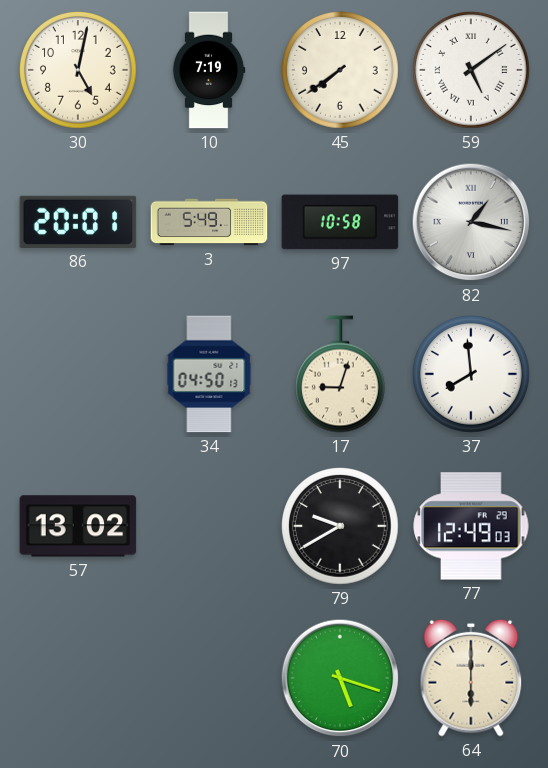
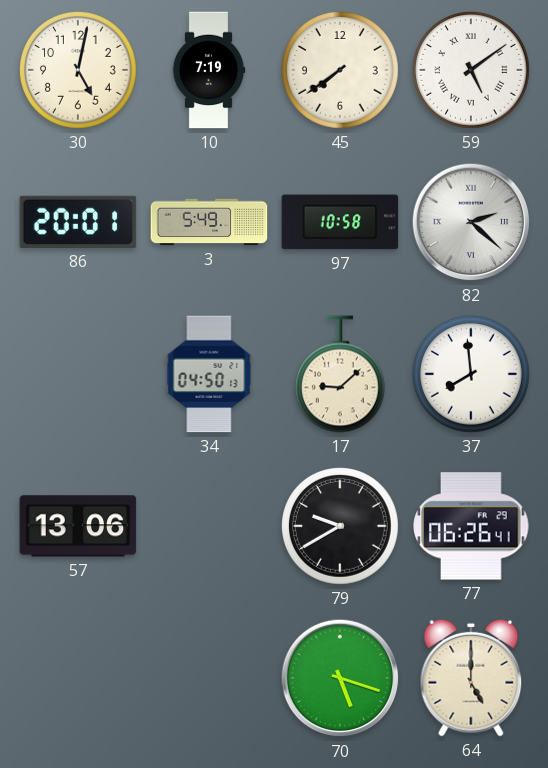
82: 1:17 -> 2:22 (471, 222)
17: 9:03 -> 9:08 (340, 374)
57: 13:02 -> 13:06 (78, 526)
77: 12:49 -> 06:26 (471, 526)
64: 6:00 -> 5:00 (471, 678)
